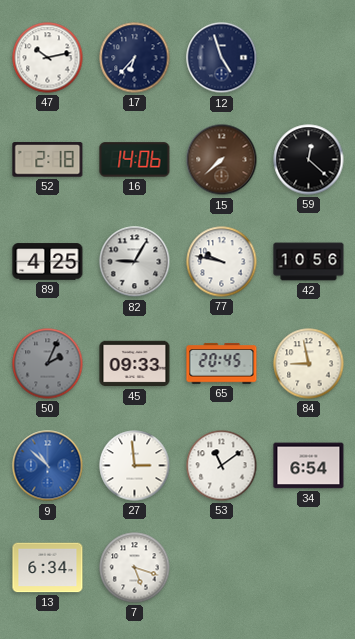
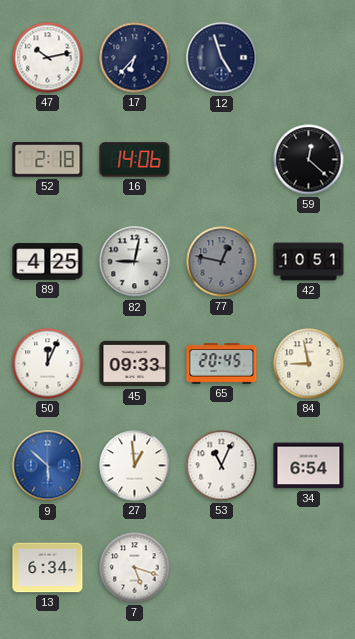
15: 7:38 -> none (222, 160)
82: 9:05 -> 9:02 (135, 262)
77: 9:47 -> 12:47 (222, 262)
77 dial: white -> grey (222, 262)
42: 10:56 -> 10:51 (309, 262)
50: 2:04 -> 12:04 (48, 364)
50 dial: grey -> white (48, 364)
9: 10:52 -> 5:52 (48, 466)
27: 2:59 -> 12:59 (135, 466)
53: 11:09 -> 11:04 (222, 466)
